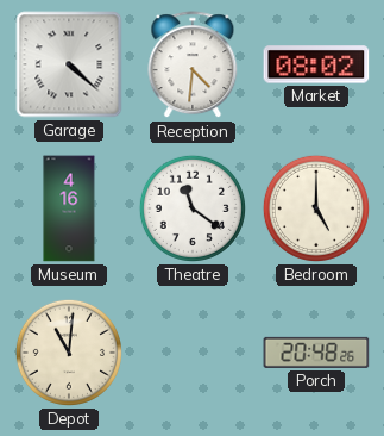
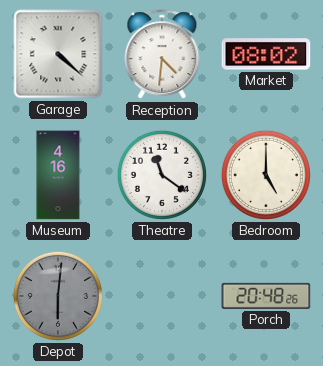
Depot: 11:01 -> 6:01 (58, 296)
Depot dial: cream -> grey (58, 296)
